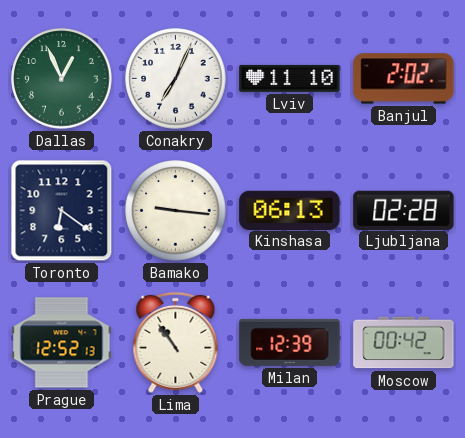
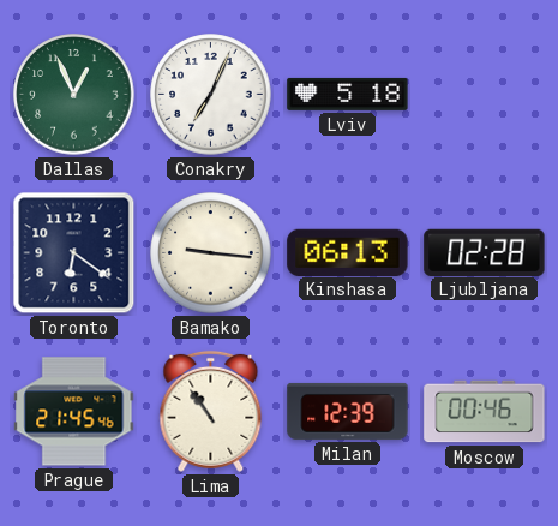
Lviv: 11:10 -> 5:18 (348, 94)
Banjul: 2:02 -> none (404, 79)
Prague: 12:52 -> 21:45 (74, 412)
Moscow: 00:42 -> 00:46 (485, 412)
